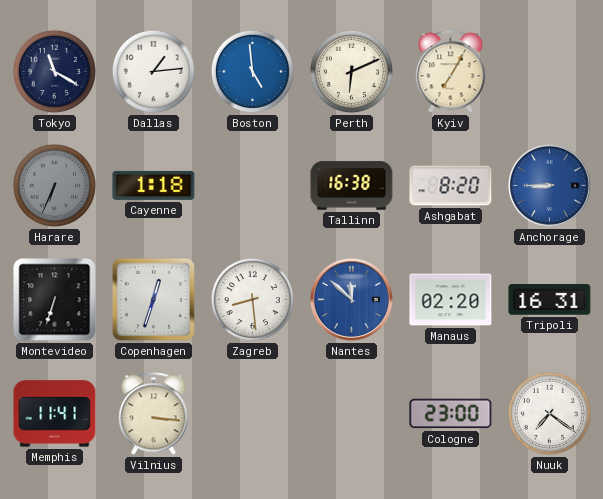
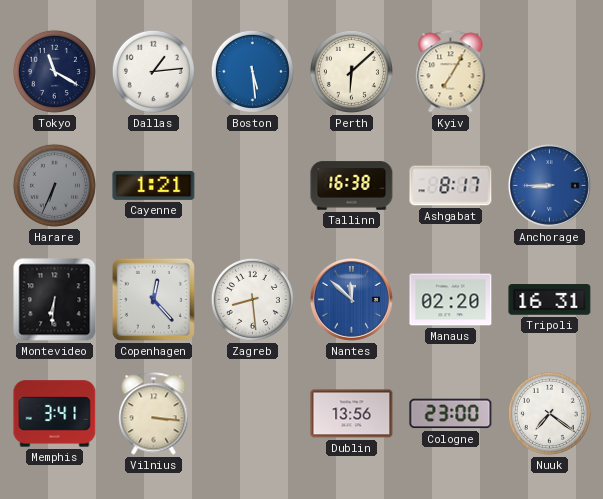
Boston: 4:59 -> 5:29 (252, 71)
Perth: 6:11 -> 6:08 (351, 71)
Cayenne: 1:18 -> 1:21 (154, 185)
Ashgabat: 8:20 -> 8:17 (451, 186)
Montevideo: 6:33 -> 6:31 (55, 300)
Copenhagen: 12:33 -> 12:23 (153, 299)
Memphis: 11:41 -> 3:41 (55, 414)
Dublin: none -> 13:56 (352, 414)
